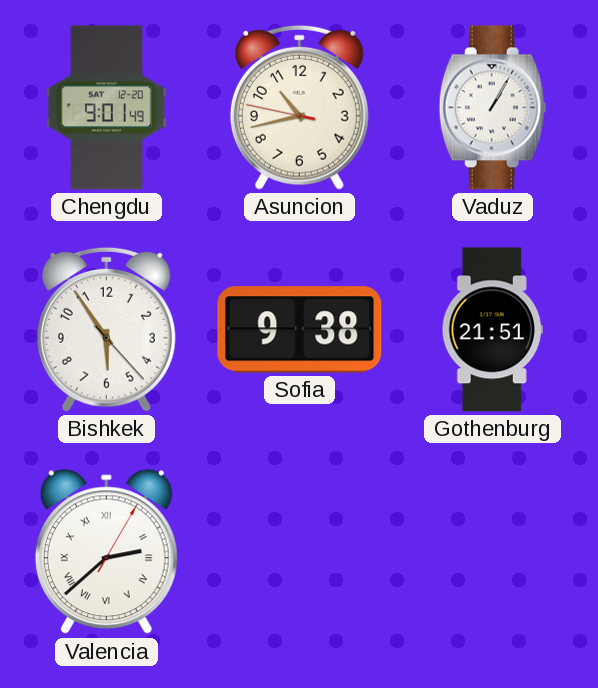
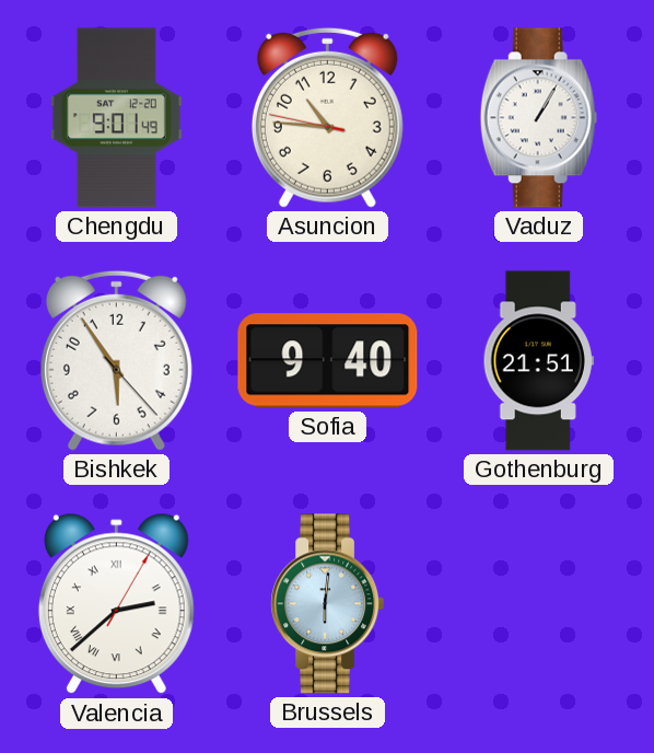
Asuncion: 10:42 -> 10:45 (327, 117)
Sofia: 9:38 -> 9:40 (328, 361)
Brussels: none -> 6:01 (328, 604)
